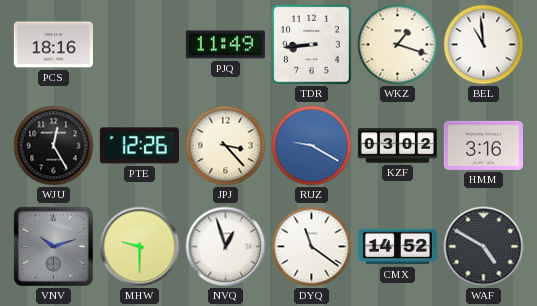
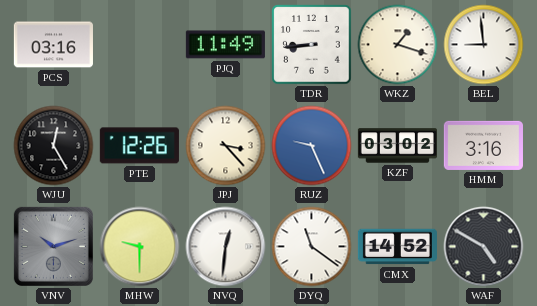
PCS: 18:16 -> 03:16 (53, 45)
BEL: 10:59 -> 8:59 (484, 45)
RUZ: 9:20 -> 9:26 (312, 146)
NVQ: 12:57 -> 12:31 (226, 247)
